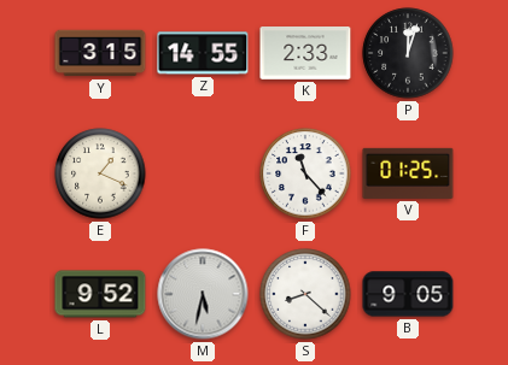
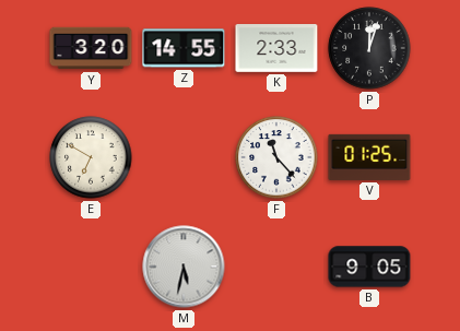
Y: 3:15 -> 3:20 (91, 48)
E: 1:19 -> 6:50 (91, 157)
L: 9:52 -> none (100, 294)
S: 8:22 -> none (305, 294)
